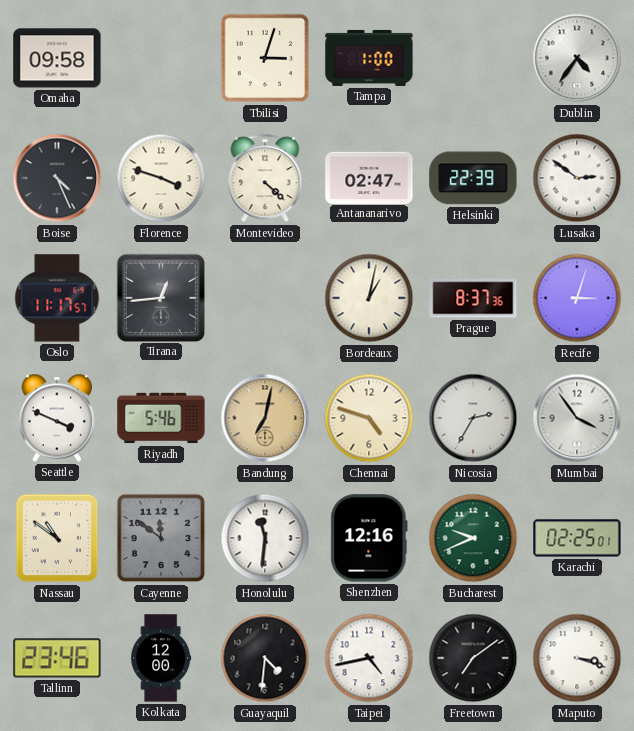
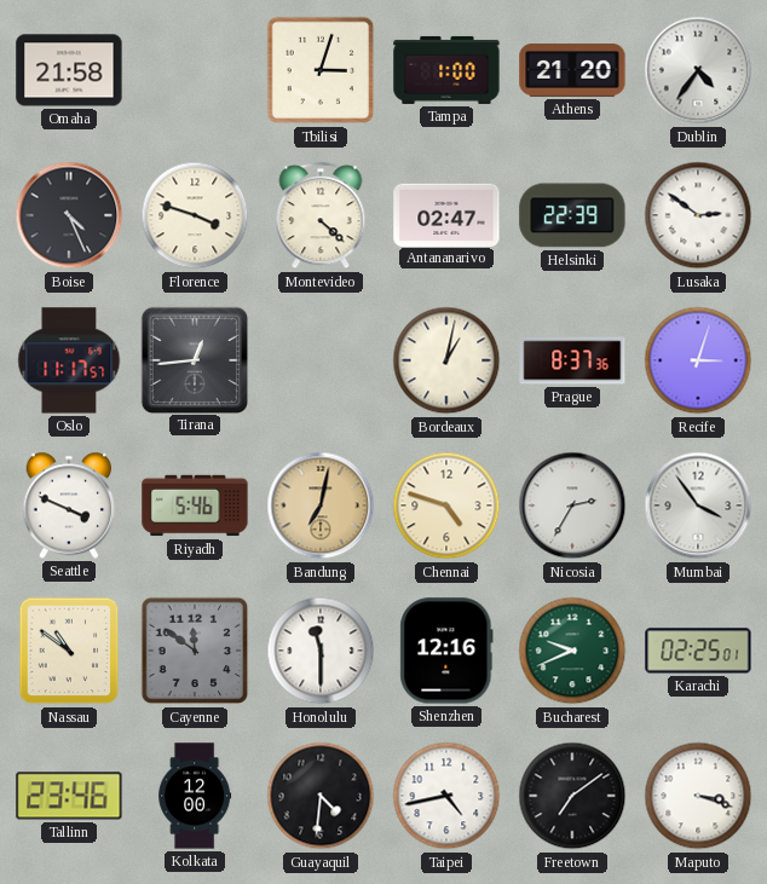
Omaha: 09:58 -> 21:58 (69, 70)
Athens: none -> 21:20 (572, 71)
Honolulu: 11:31 -> 11:30 (321, 651)
